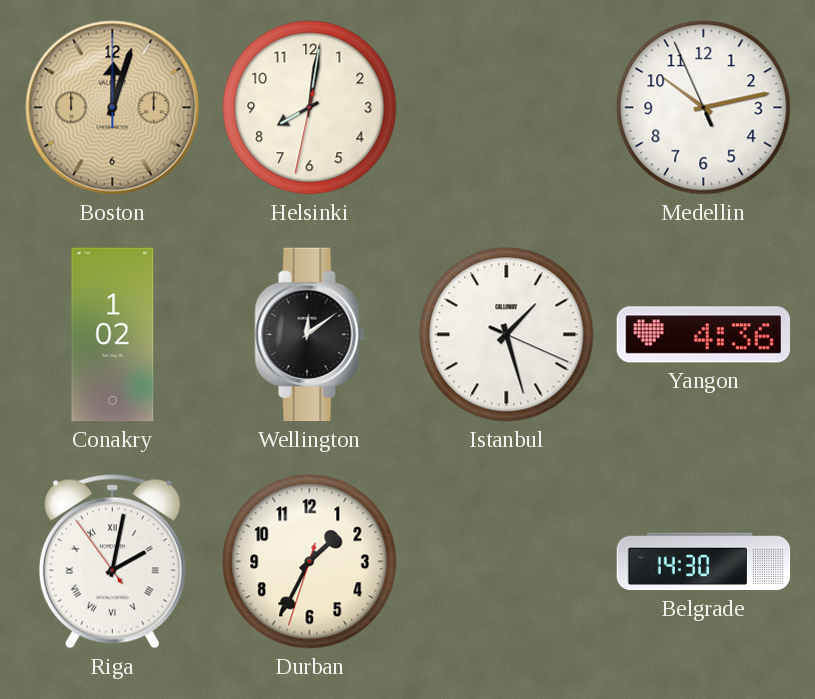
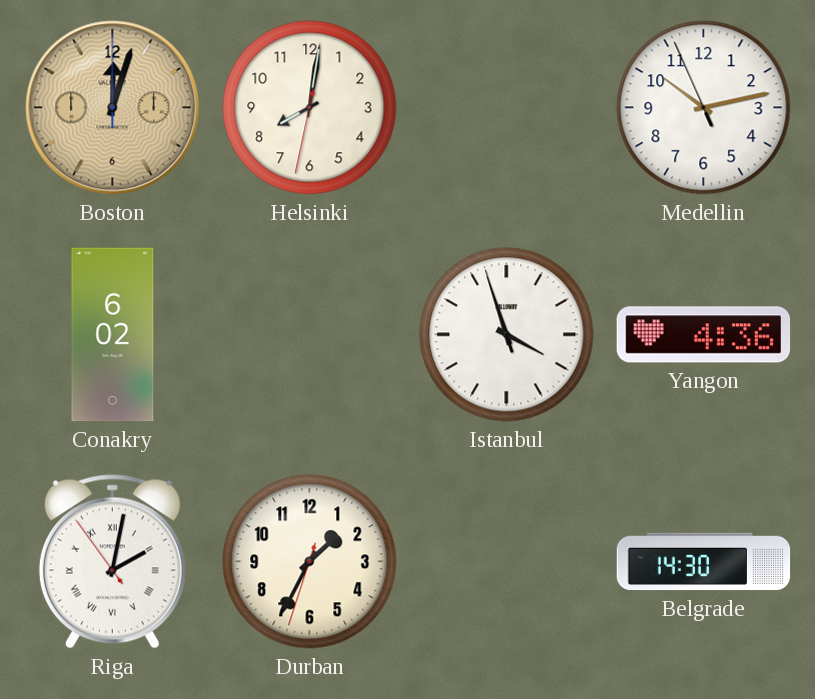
Conakry: 1:02 -> 6:02 (113, 335)
Wellington: 12:09 -> none (310, 335)
Istanbul: 1:27 -> 3:56 (507, 335)
